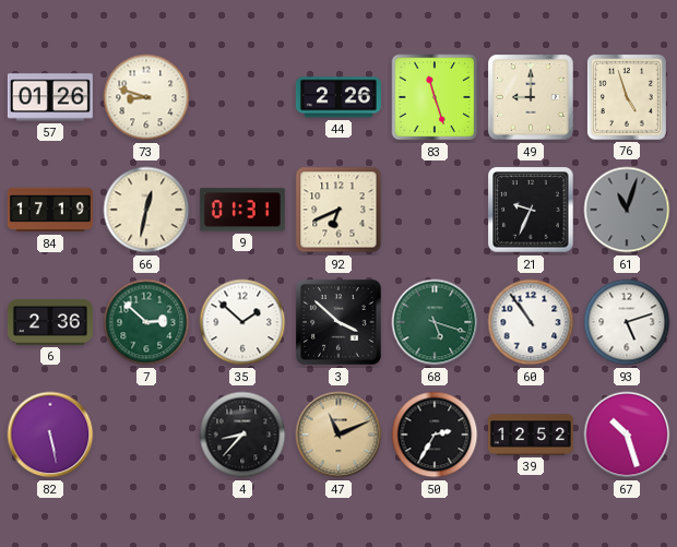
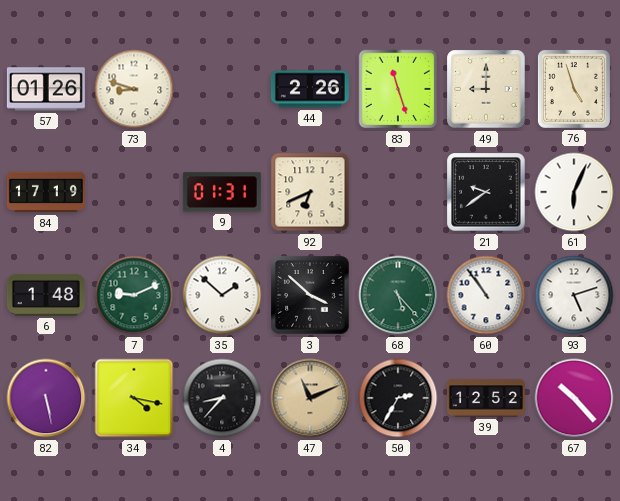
66: 12:32 -> none (146, 210)
21: 9:34 -> 9:39 (486, 192)
61: 11:03 -> 6:04 (574, 192)
61 dial: grey -> white (574, 192)
6: 2:36 -> 1:48 (46, 295)
7: 2:52 -> 9:11 (134, 295)
68: 5:18 -> 5:23 (398, 295)
34: none -> 4:17 (134, 398)
67: 10:27 -> 10:23 (574, 398)
